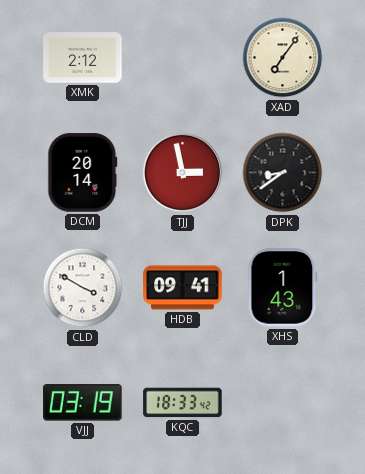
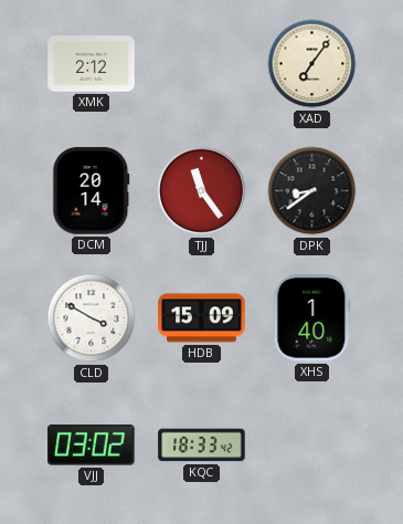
TJJ: 2:58 -> 11:24 (202, 191)
HDB: 09:41 -> 15:09 (202, 318)
XHS: 1:43 -> 1:40 (312, 318)
VJJ: 03:19 -> 03:02 (92, 446)
